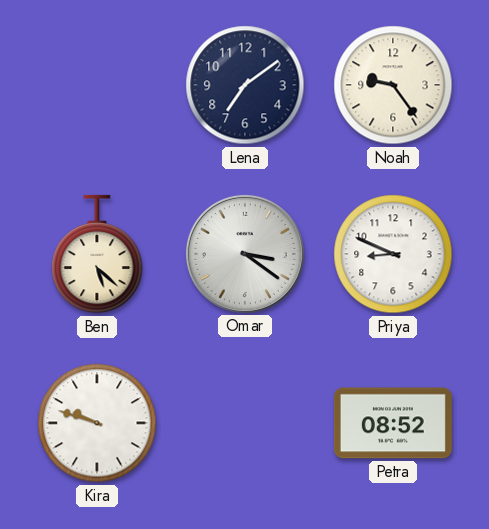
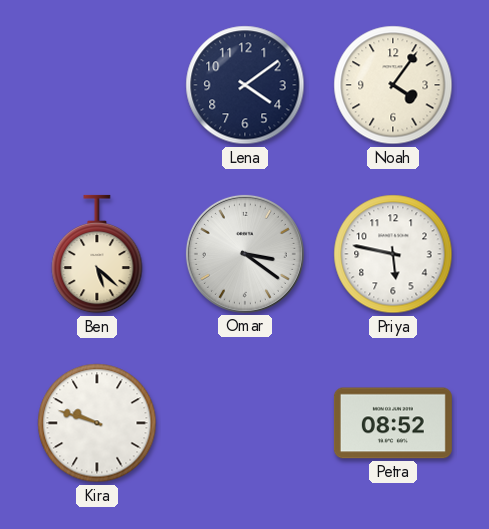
Lena: 7:09 -> 4:09 (245, 85)
Noah: 9:24 -> 4:06 (393, 85)
Priya: 8:49 -> 5:47 (393, 254)
